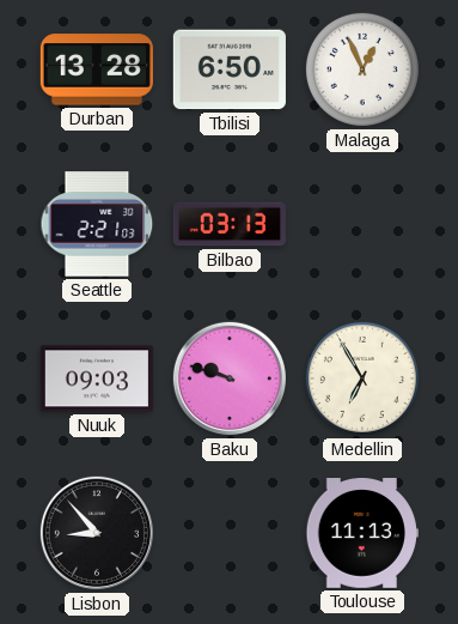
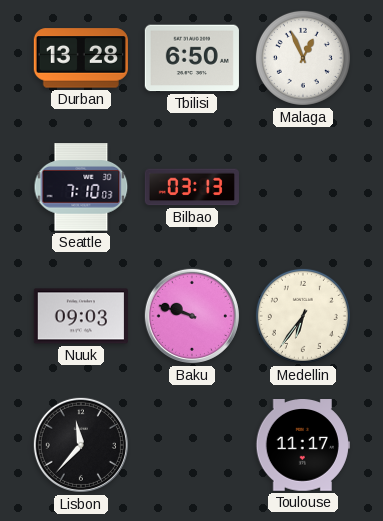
Seattle: 2:21 -> 7:10 (81, 187)
Medellin: 6:55 -> 6:36 (303, 316)
Lisbon: 8:53 -> 11:37 (81, 445)
Toulouse: 11:13 -> 11:17 (303, 446)
